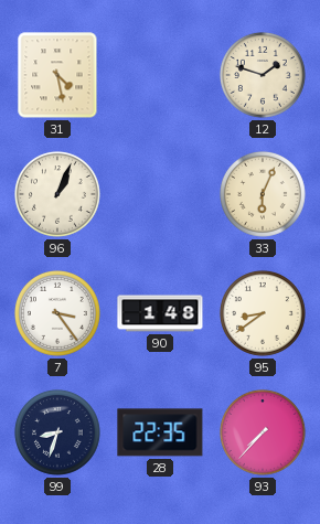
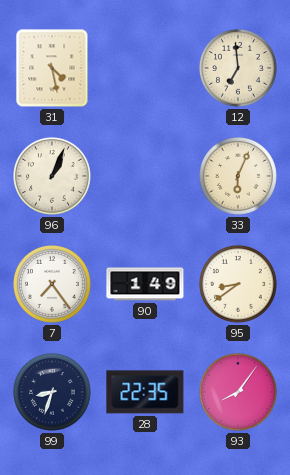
12: 1:48 -> 6:59 (238, 68)
7: 3:24 -> 7:24 (52, 284)
90: 1:48 -> 1:49 (145, 284)
93: 7:37 -> 8:06 (238, 392)
